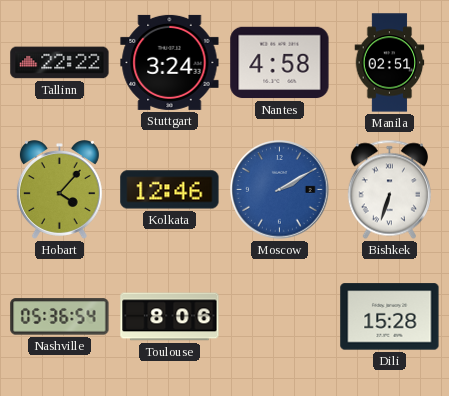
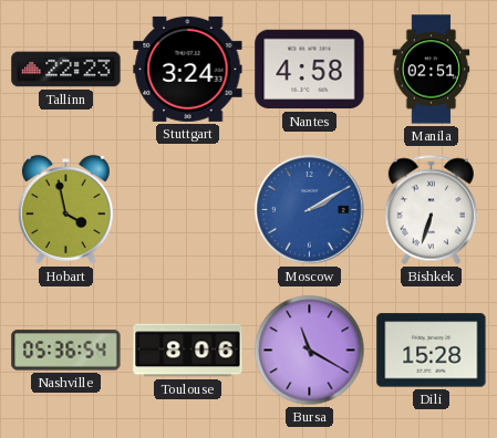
Tallinn: 22:22 -> 22:23 (66, 70)
Hobart: 4:07 -> 3:58 (65, 210)
Kolkata: 12:46 -> none (170, 190)
Bursa: none -> 11:20 (310, 351)
